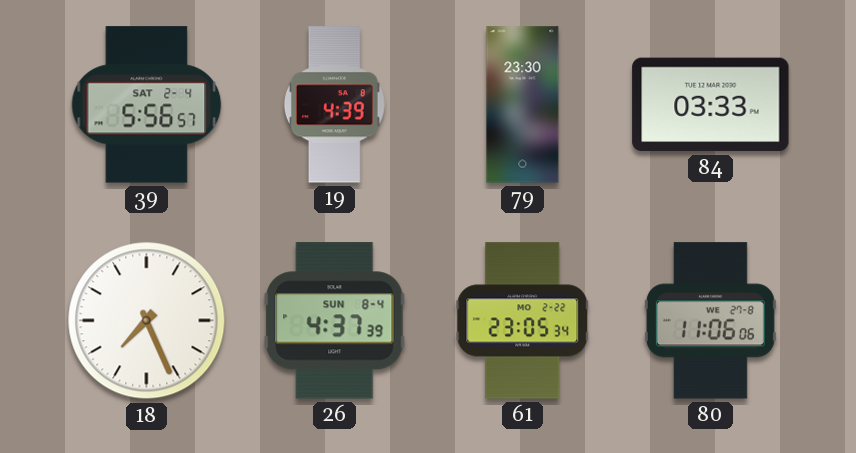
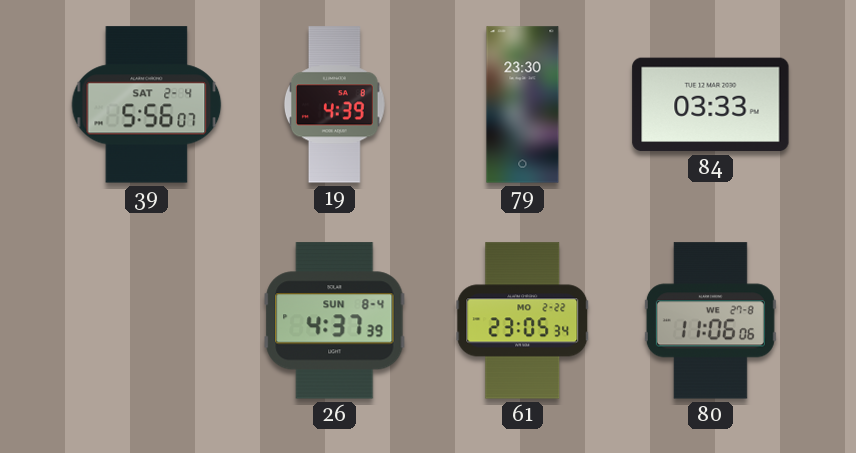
39: 5:56:57 -> 5:56:07 (147, 105)
18: 7:26 -> none (147, 321)
